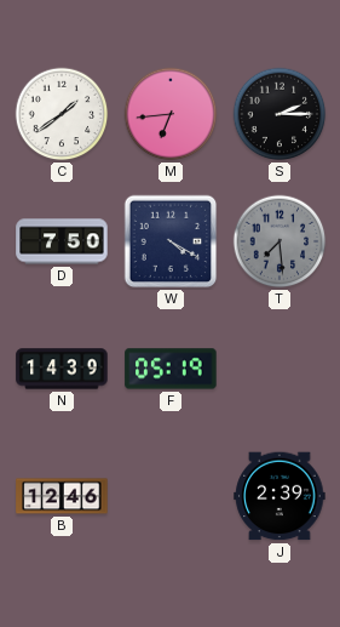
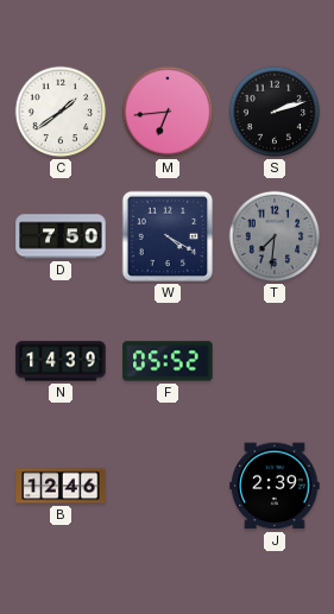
S: 2:15 -> 2:12 (275, 112)
T: 7:29 -> 7:31 (275, 236)
F: 05:19 -> 05:52 (168, 361)
